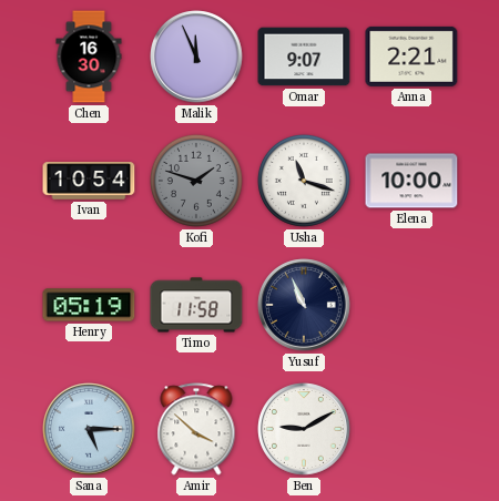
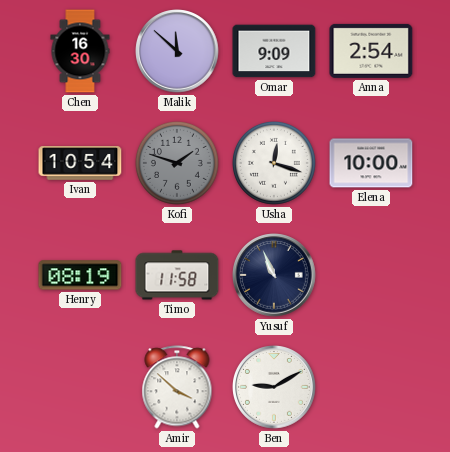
Malik: 11:56 -> 11:52 (177, 51)
Omar: 9:07 -> 9:09 (274, 51)
Anna: 2:21 -> 2:54 (371, 51)
Usha: 11:18 -> 12:18 (274, 163)
Henry: 05:19 -> 08:19 (80, 275)
Sana: 5:15 -> none (89, 429)
